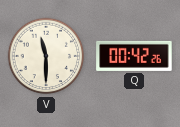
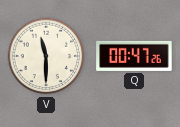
Q: 00:42 -> 00:47 (134, 56)
